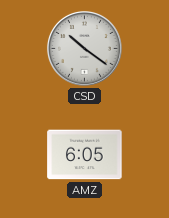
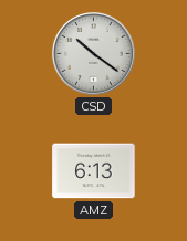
AMZ: 6:05 -> 6:13 (94, 171)
